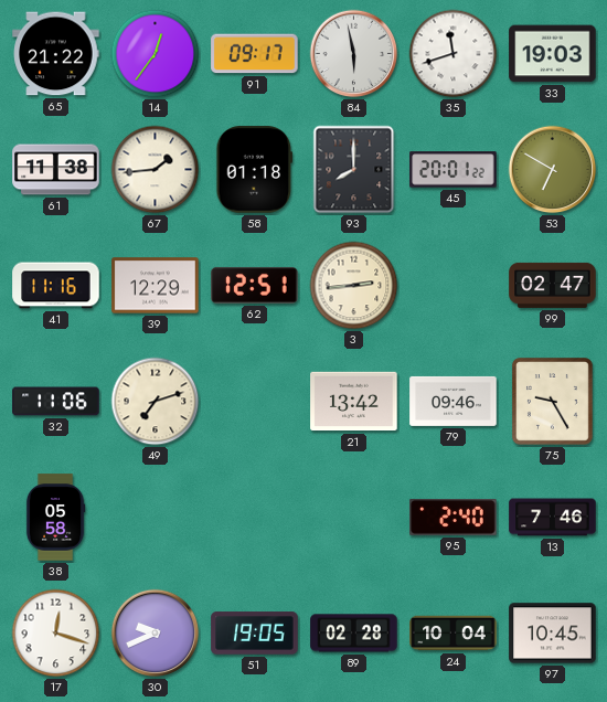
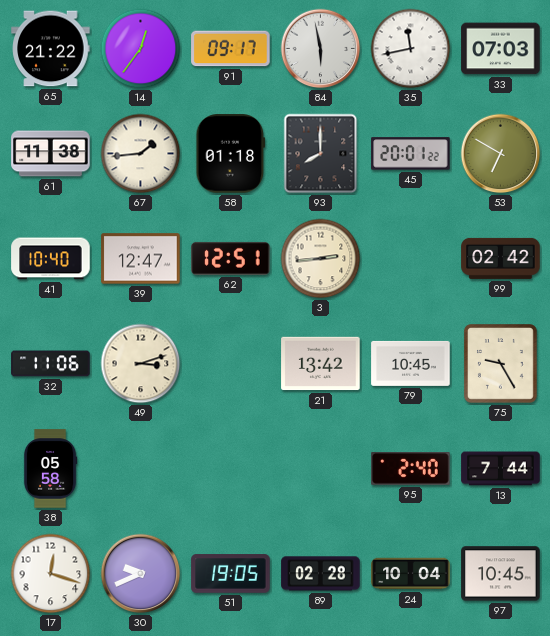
35: 11:42 -> 11:43 (411, 49)
33: 19:03 -> 07:03 (501, 49)
41: 11:16 -> 10:40 (51, 259)
39: 12:29 -> 12:47 (141, 259)
99: 02:47 -> 02:42 (501, 258)
49: 7:12 -> 3:12 (141, 364)
79: 09:46 -> 10:45 (411, 363)
13: 7:46 -> 7:44 (501, 469)
